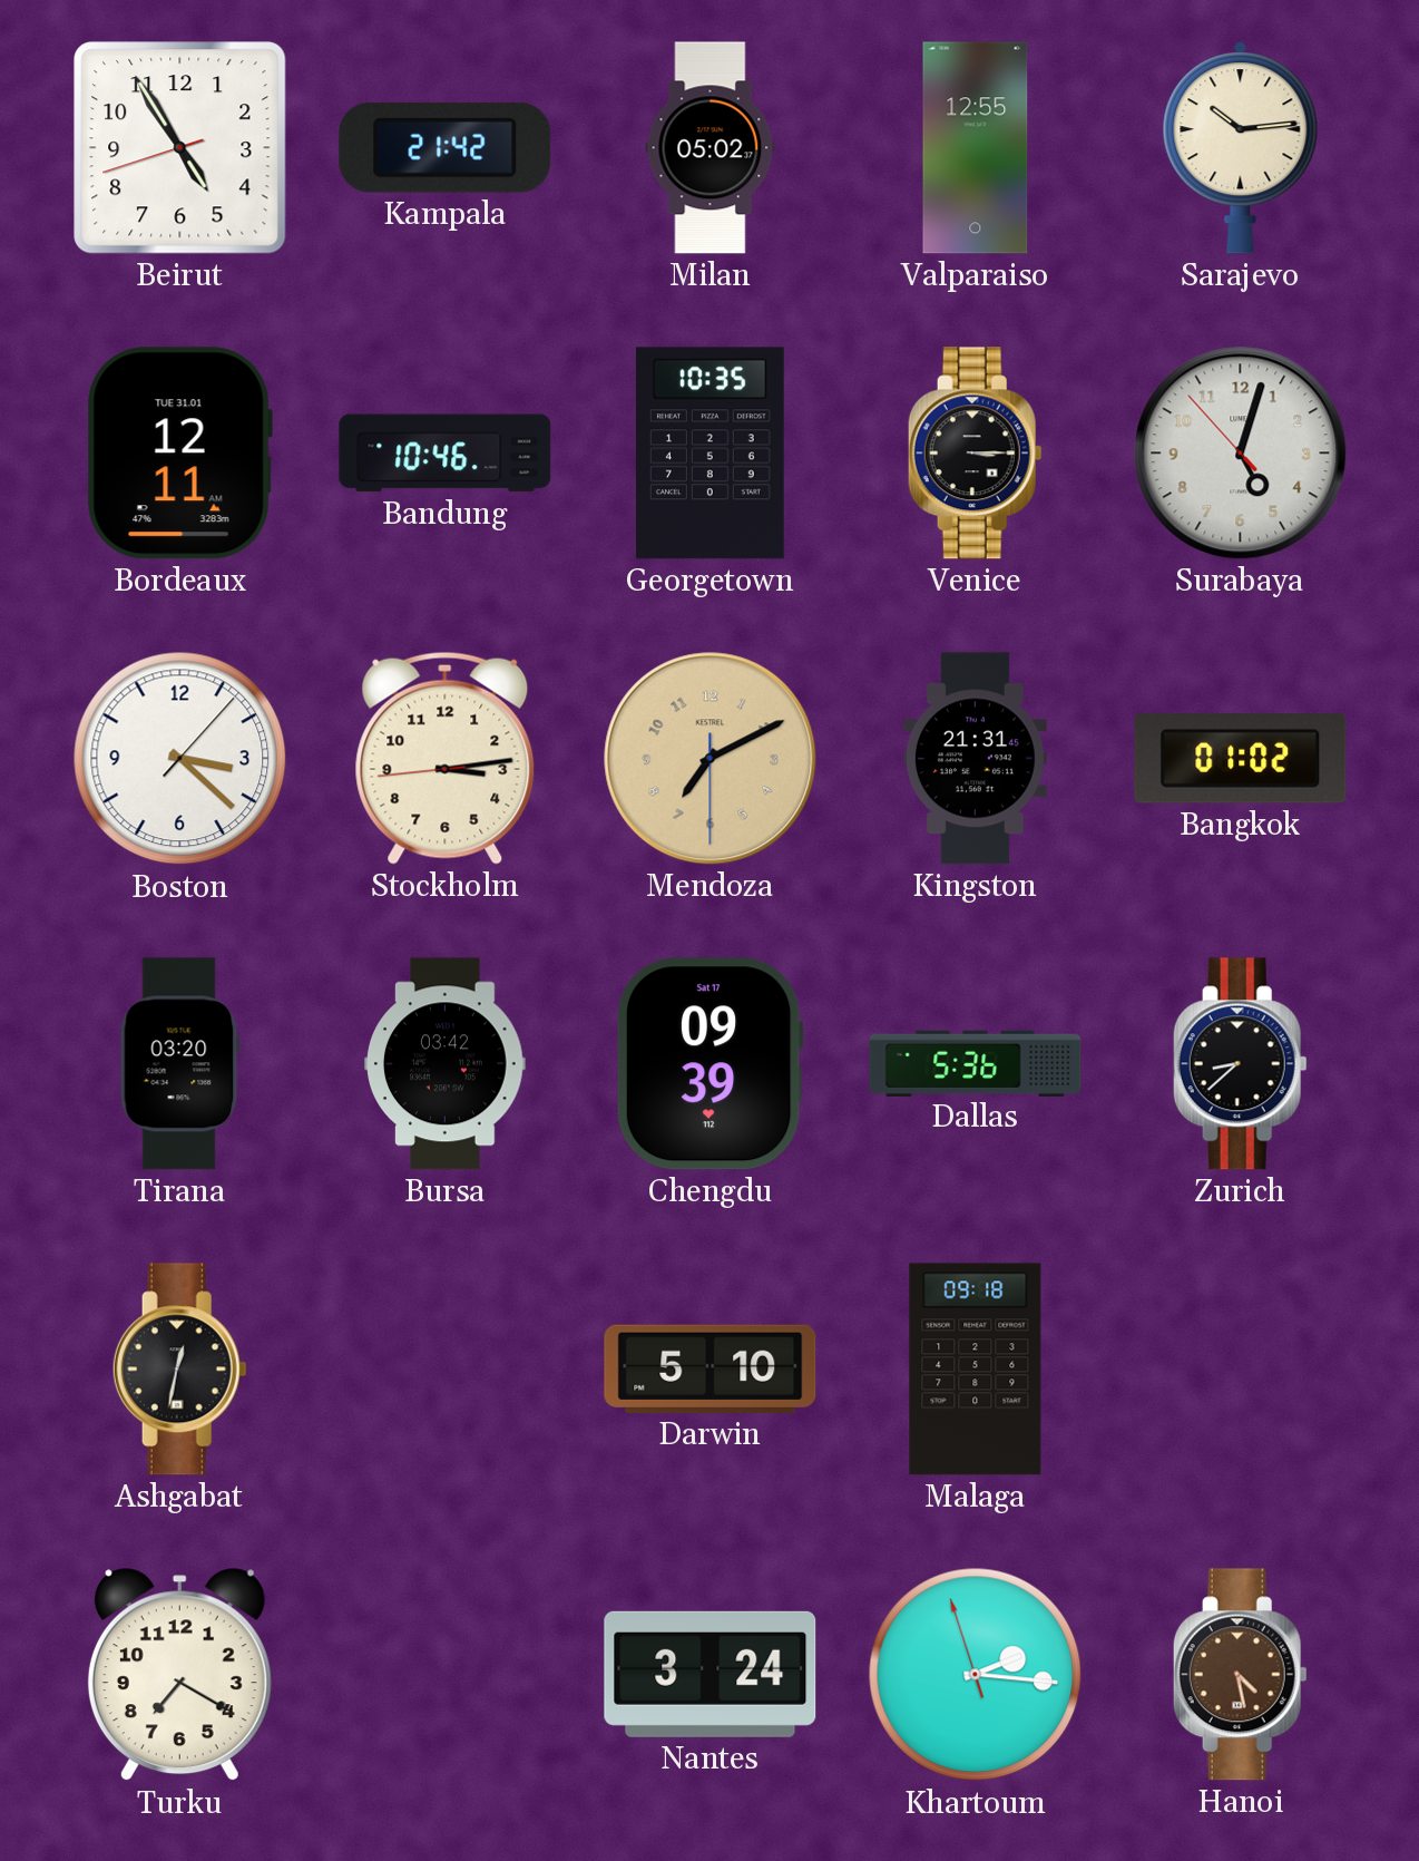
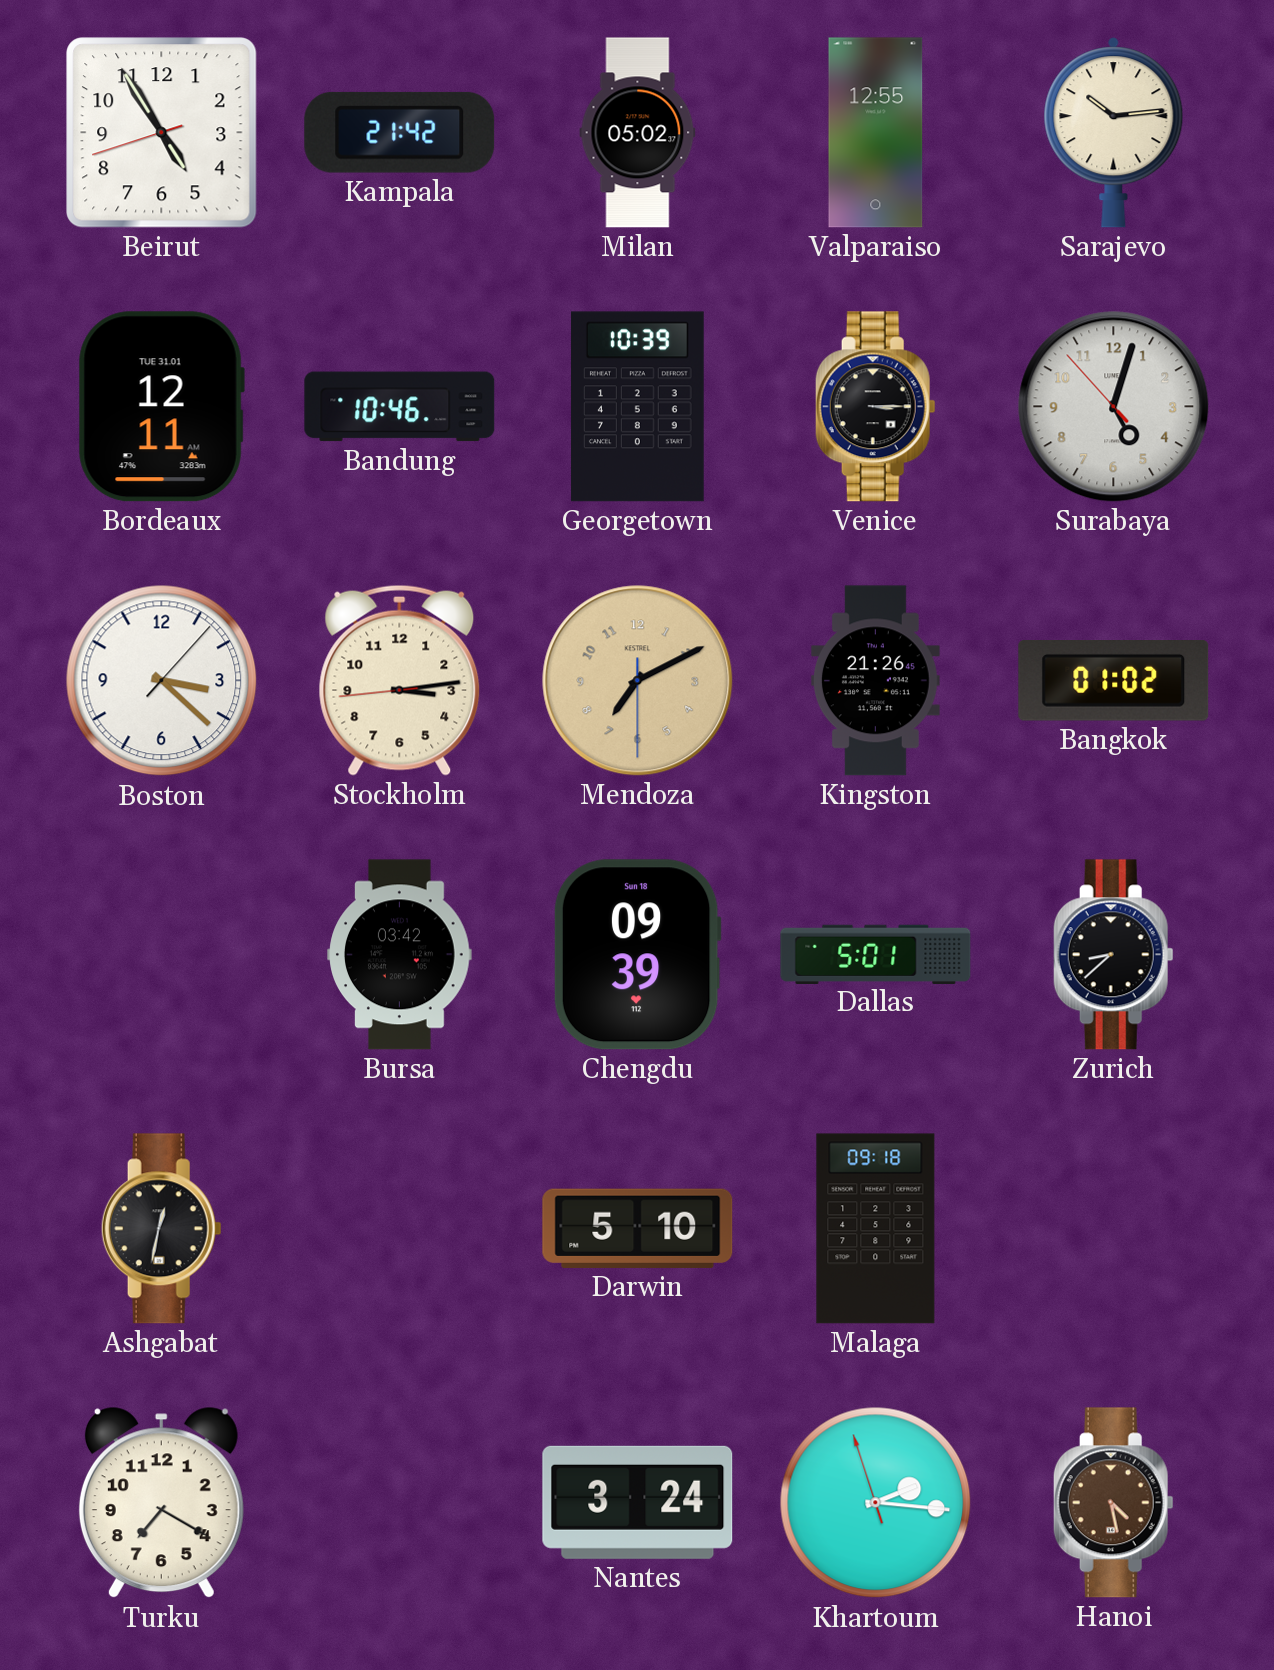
Georgetown: 10:35 -> 10:39 (637, 407)
Kingston: 21:31 -> 21:26 (875, 681)
Tirana: 03:20 -> none (179, 1064)
Chengdu date: Sat 17 -> Sun 18 (637, 955)
Dallas: 5:36 -> 5:01 (876, 954)
